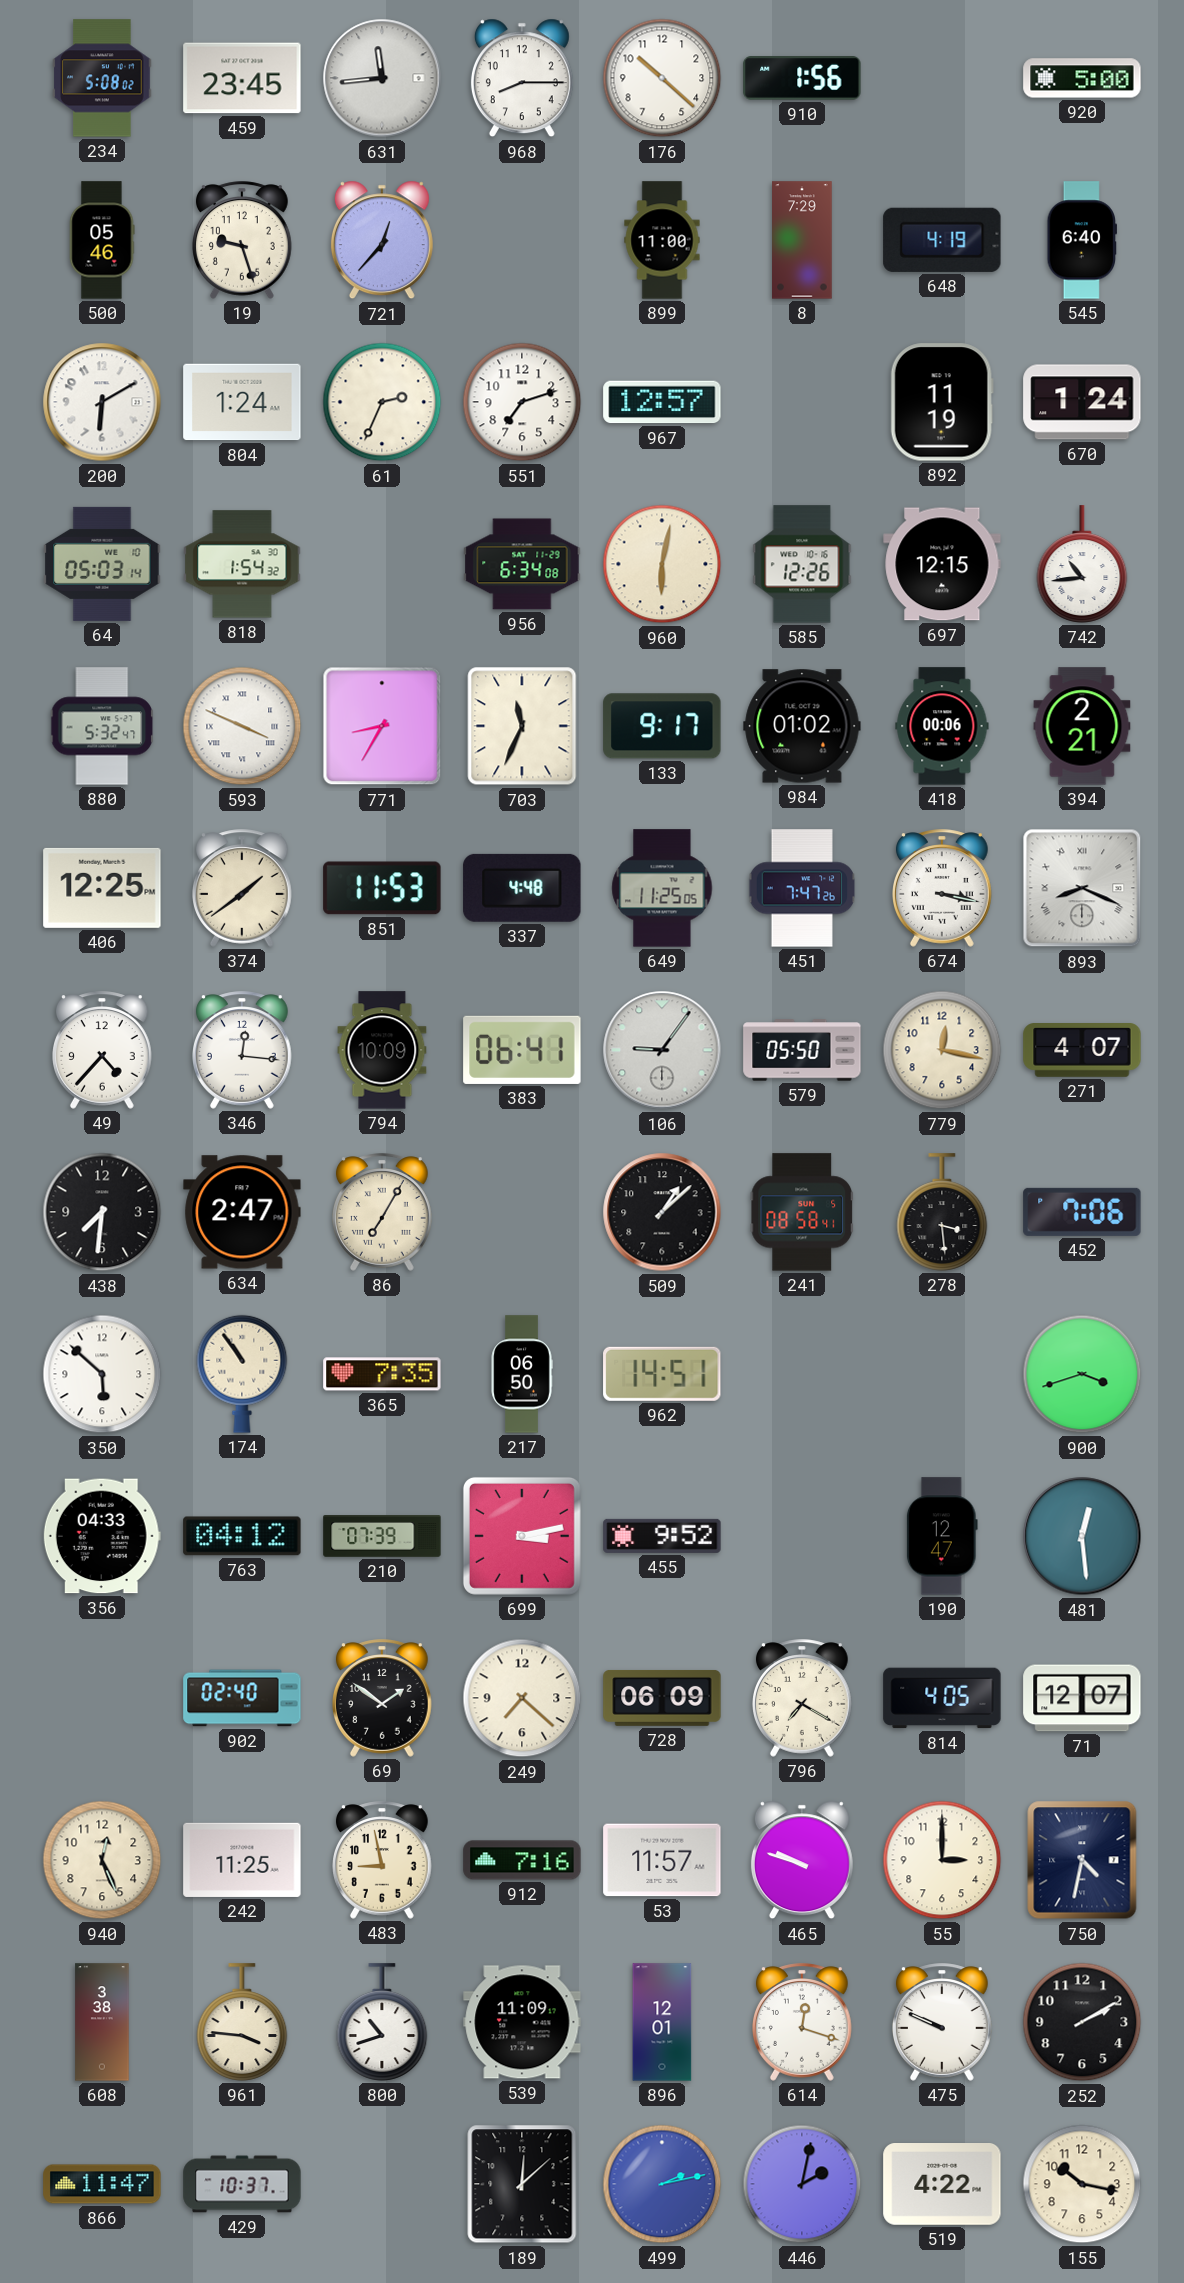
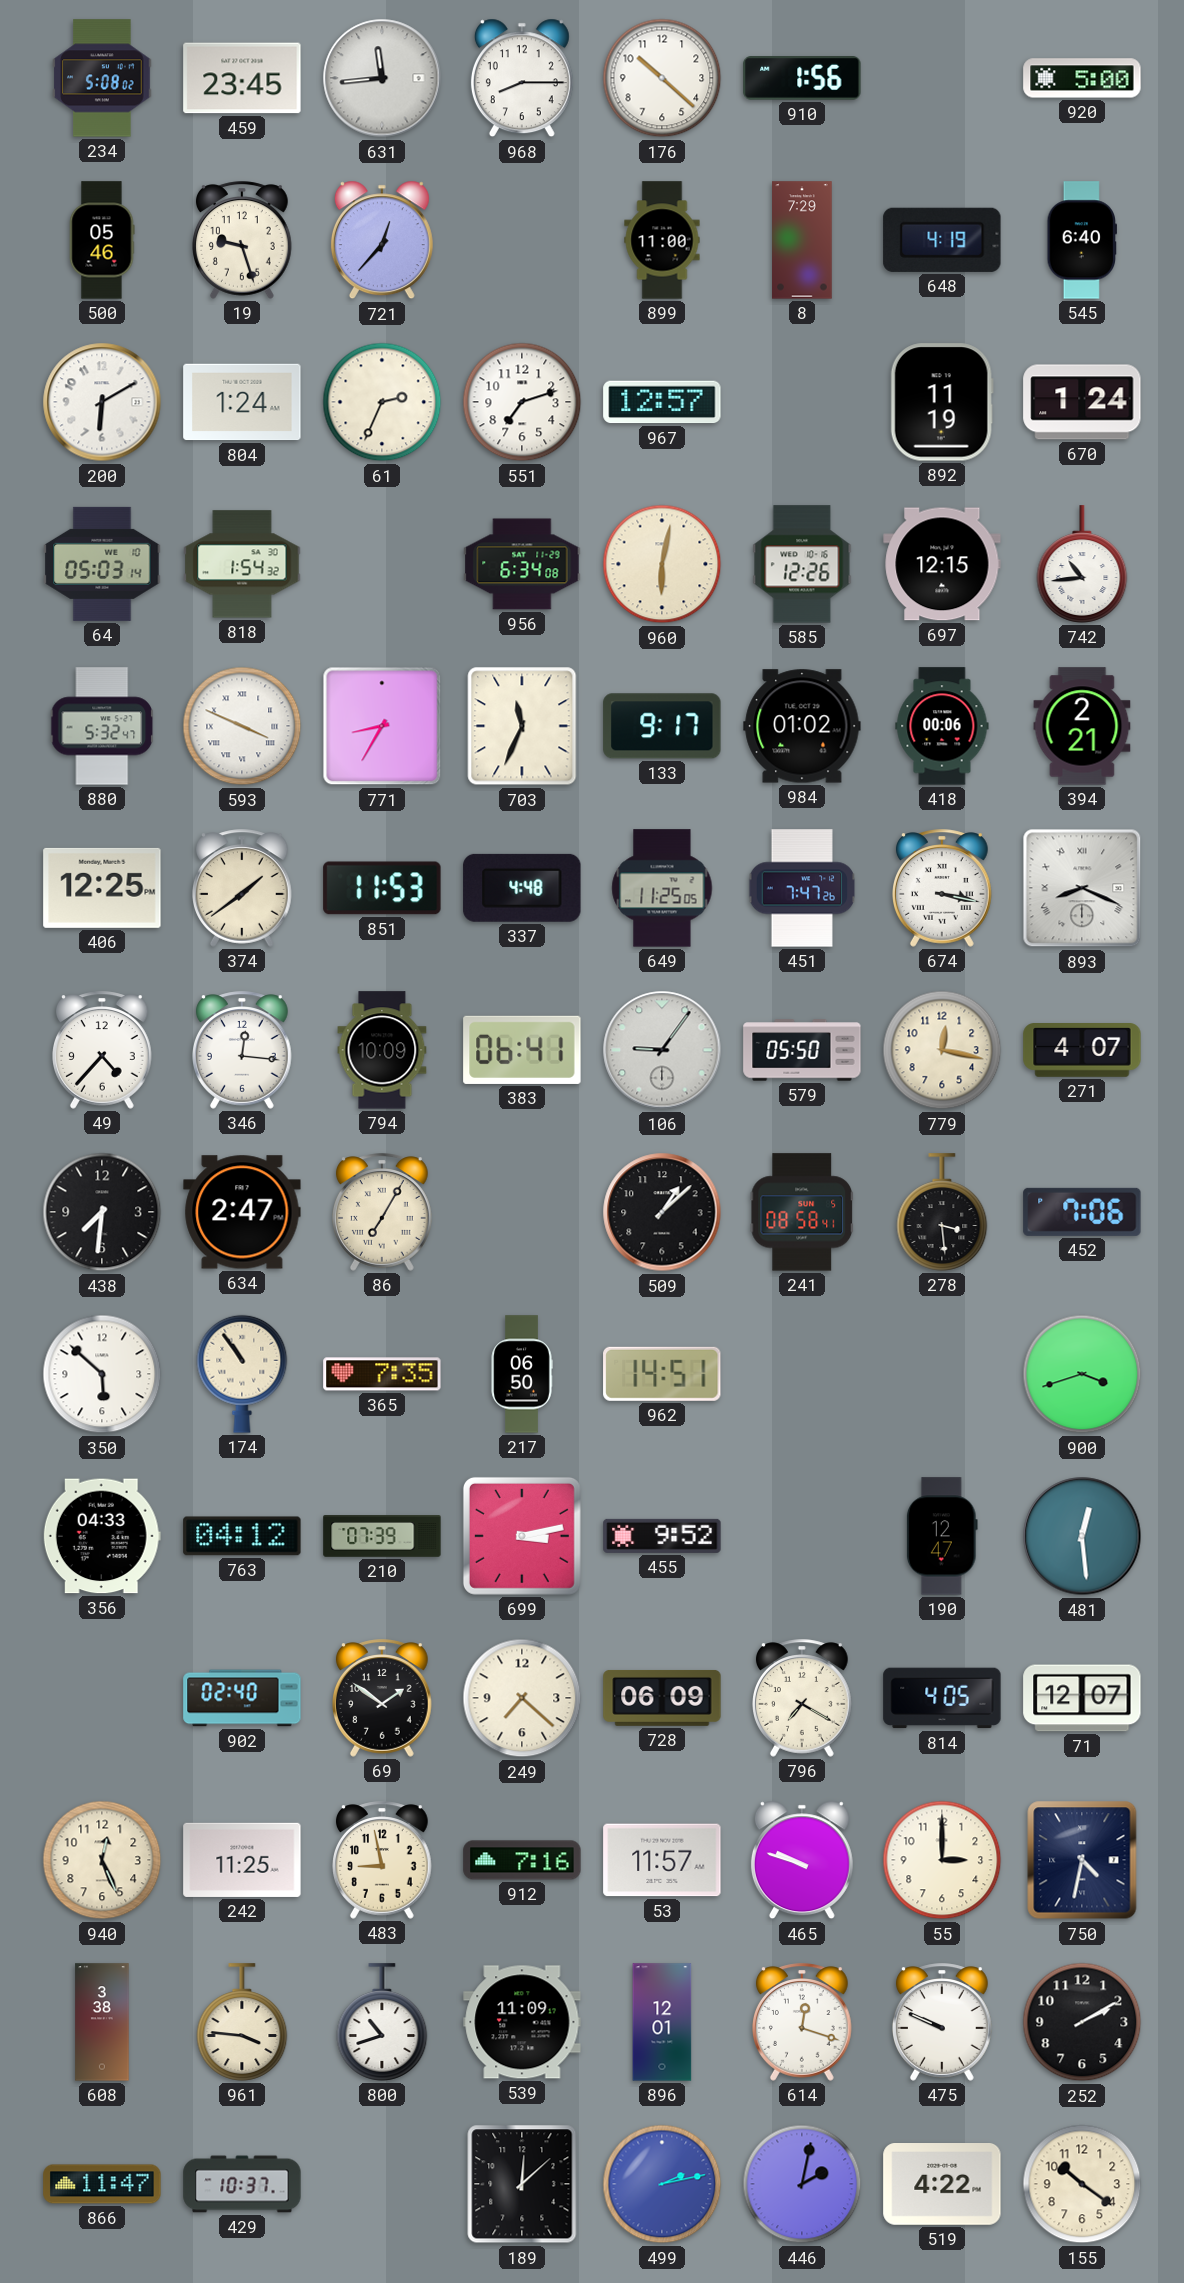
155: 10:17 -> 10:21 (1082, 2184)
